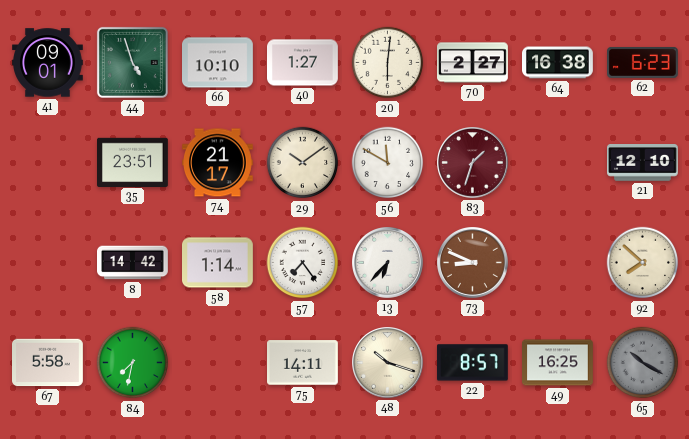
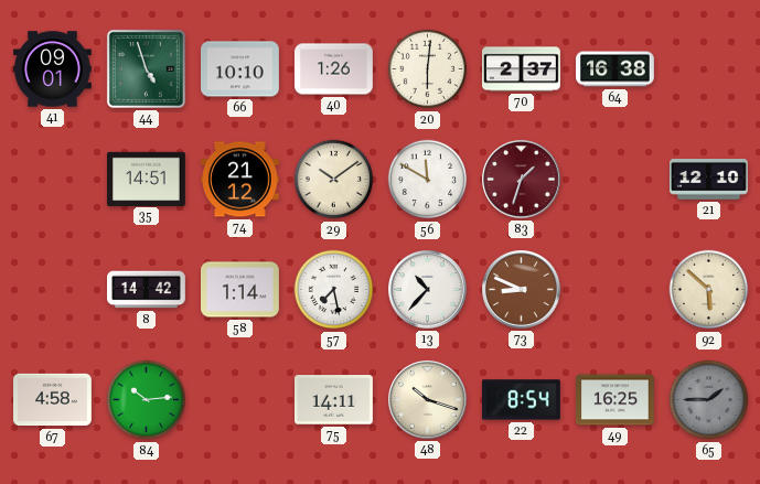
40: 1:27 -> 1:26 (334, 69)
70: 2:27 -> 2:37 (522, 69)
62: 6:23 -> none (643, 62)
35: 23:51 -> 14:51 (147, 179)
74: 21:17 -> 21:12 (240, 180)
57: 7:24 -> 7:28 (334, 290)
13: 6:37 -> 10:37 (428, 290)
92: 7:52 -> 5:52 (709, 290)
67: 5:58 -> 4:58 (53, 400)
84: 7:32 -> 10:14 (147, 400)
22: 8:57 -> 8:54 (521, 400)
65: 10:20 -> 1:45 (709, 400)
